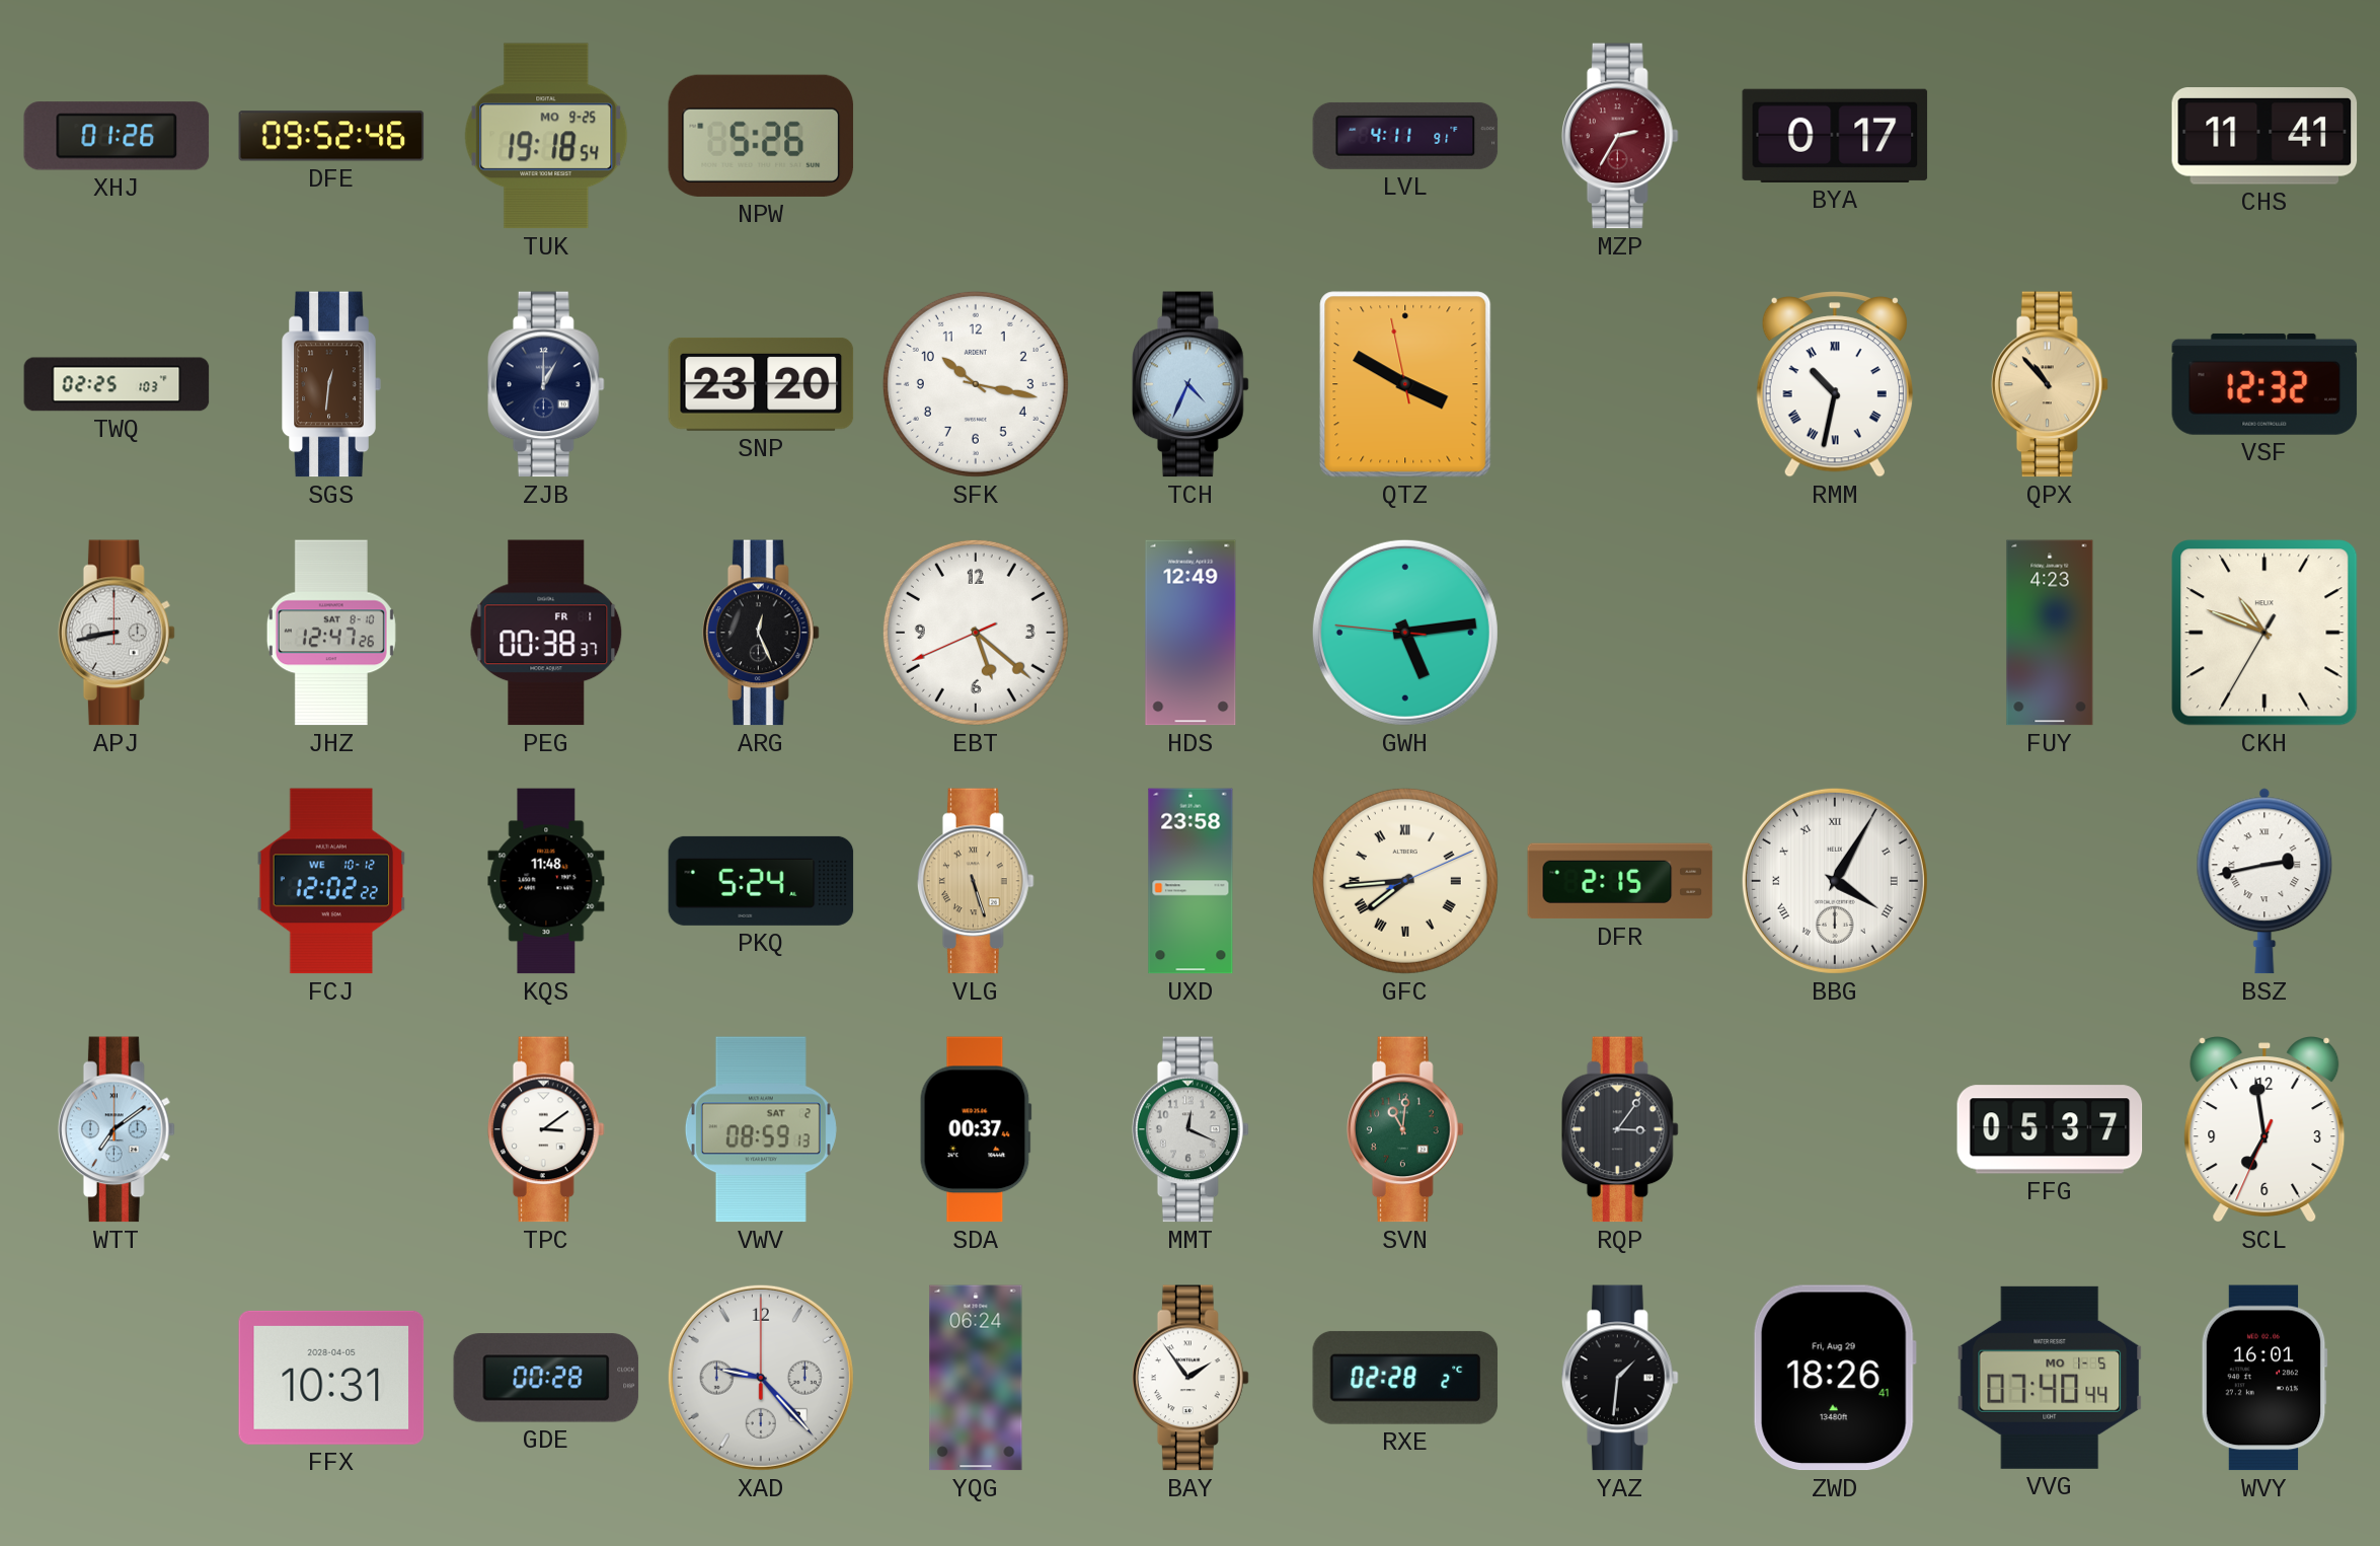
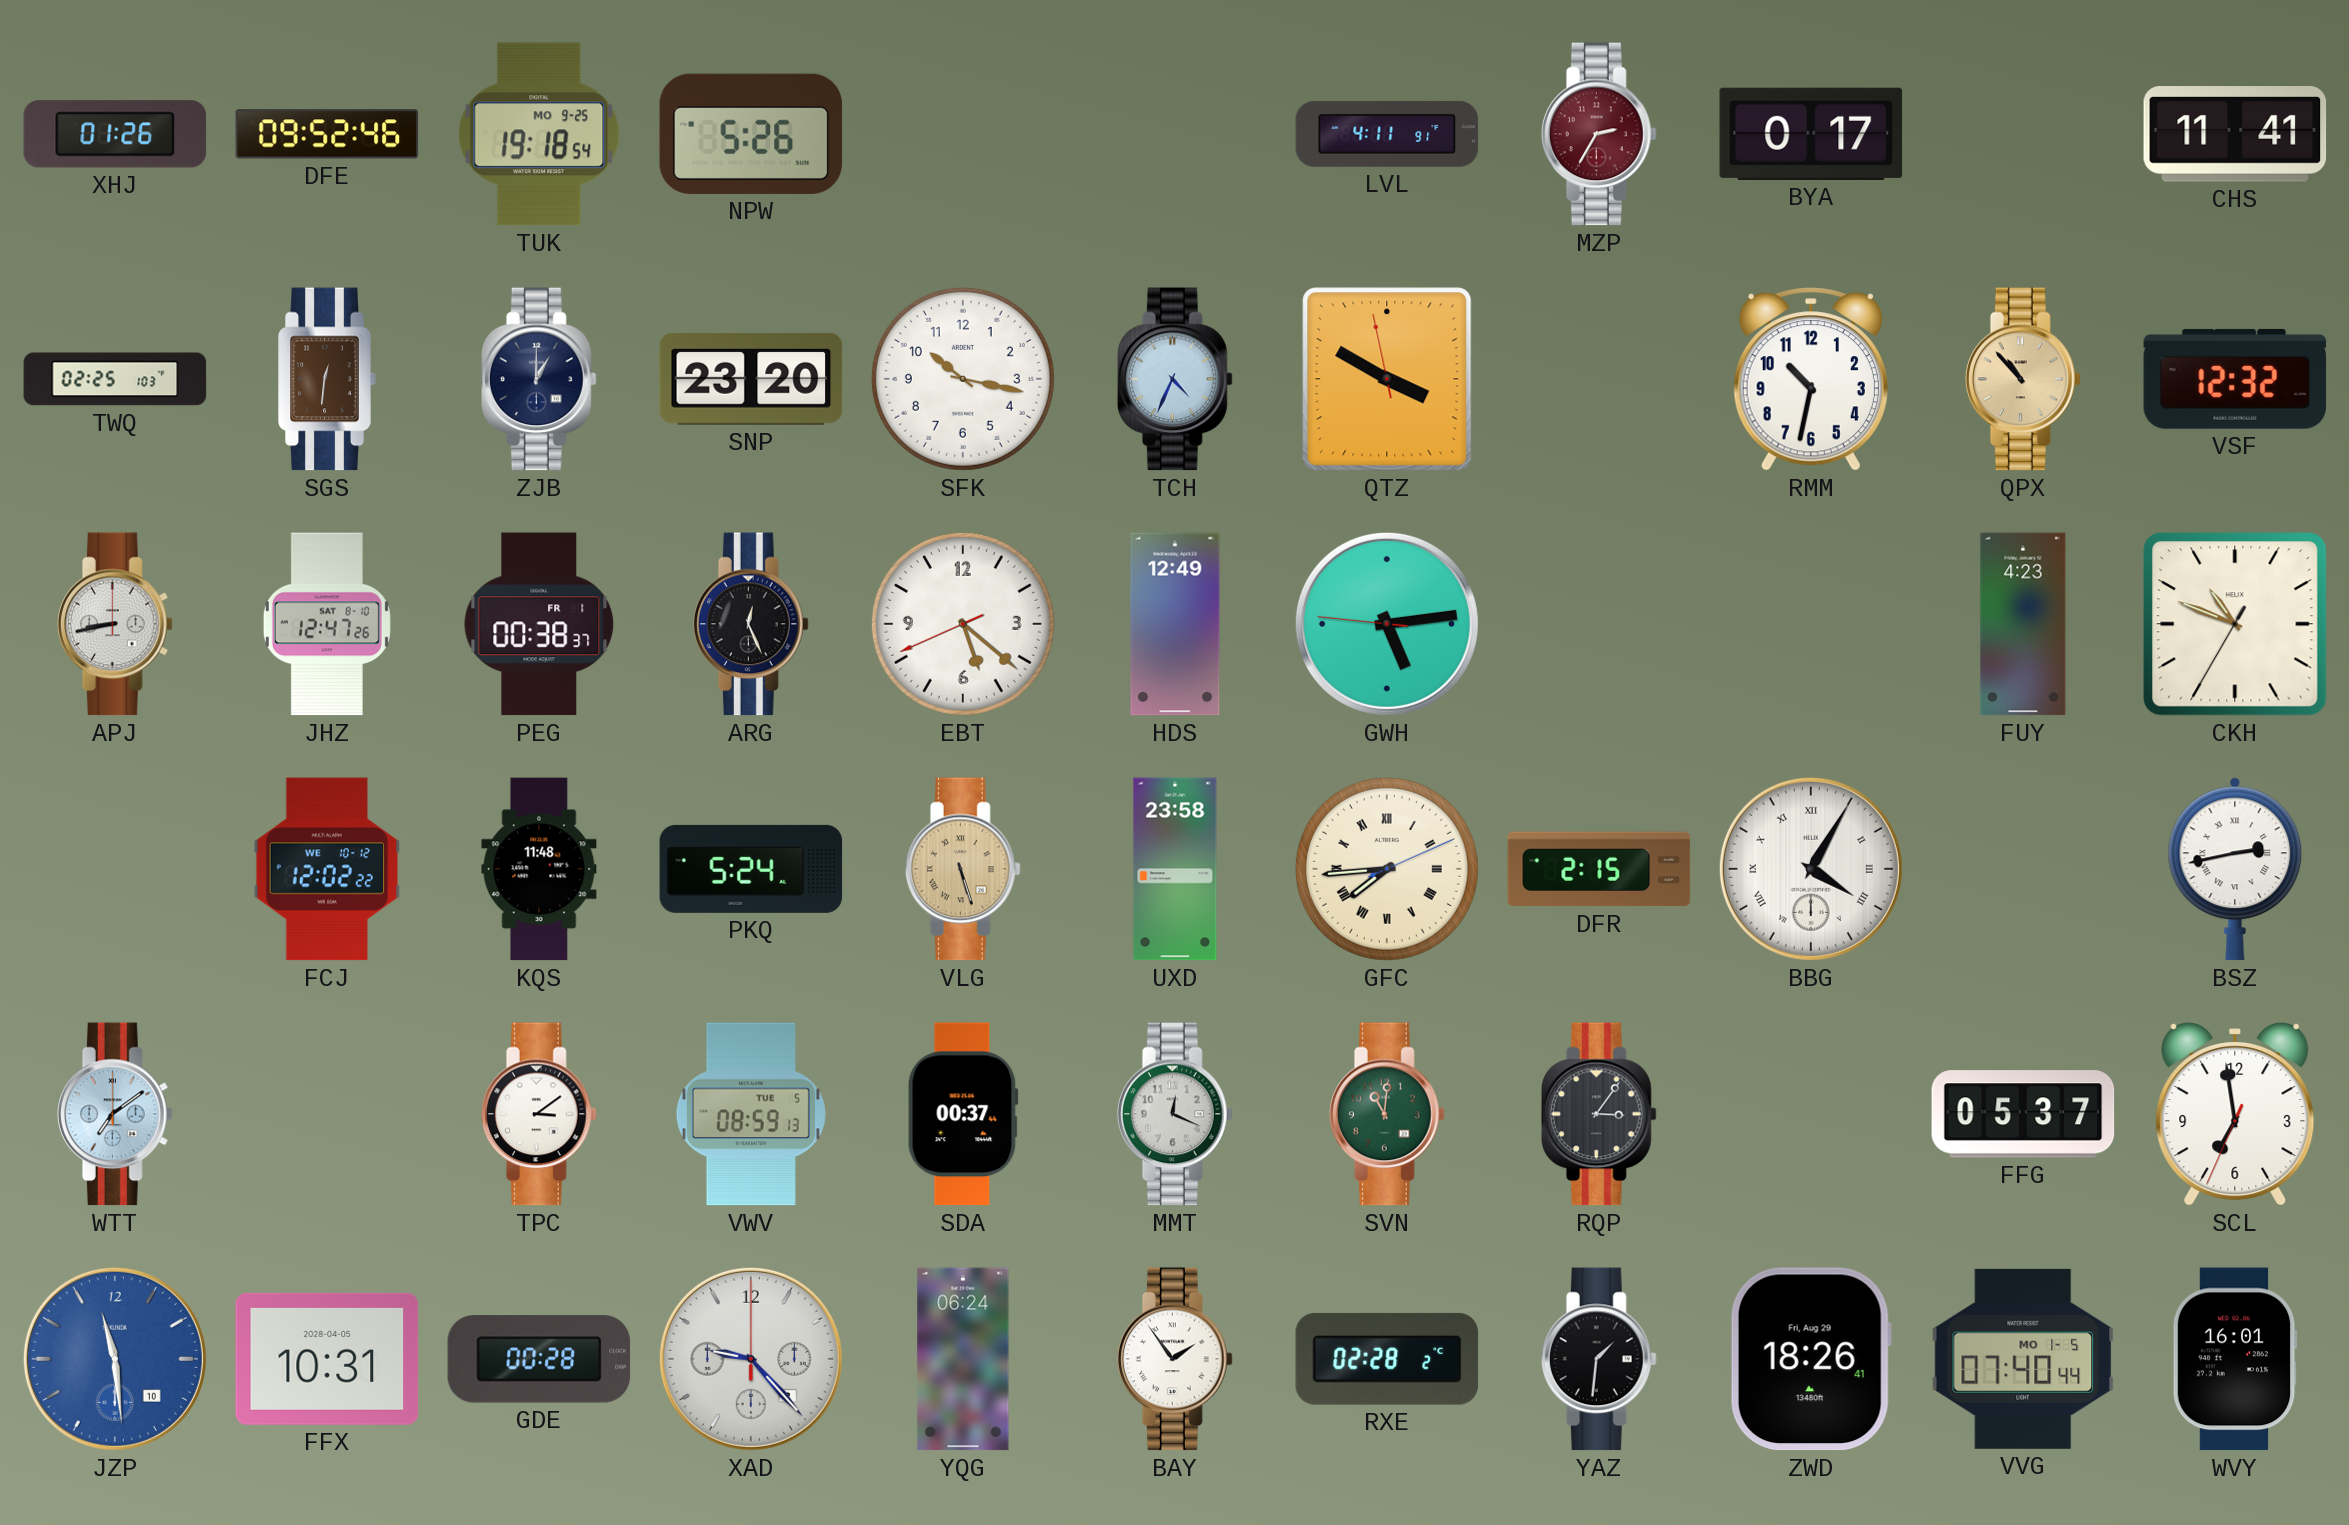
RMM numerals: Roman -> Arabic (1811, 379)
VWV date: SAT 2 -> TUE 5 (751, 1114)
JZP: none -> 11:29 (115, 1359)
